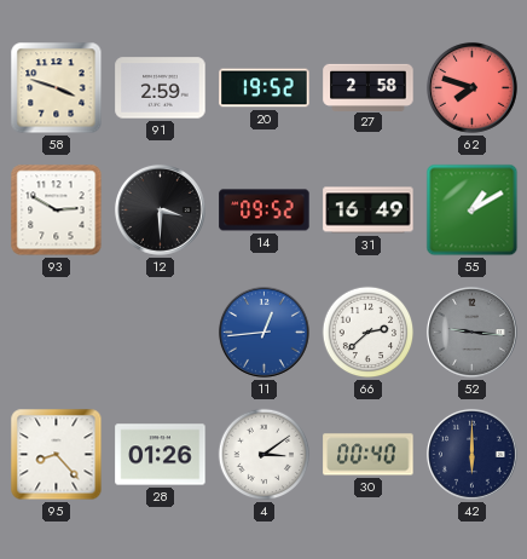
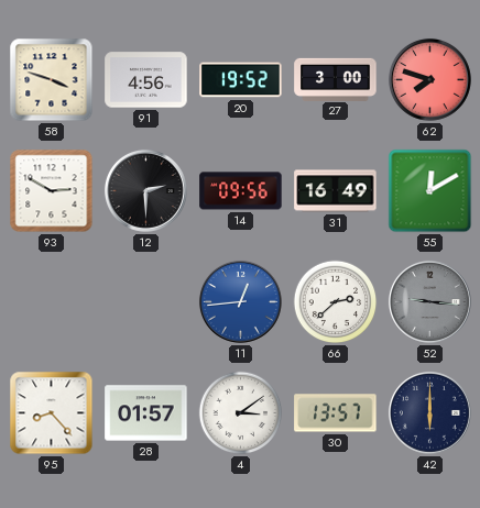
91: 2:59 -> 4:56 (146, 80)
27: 2:58 -> 3:00 (336, 79)
12: 3:30 -> 2:30 (145, 190)
14: 09:52 -> 09:56 (241, 191)
55: 1:10 -> 12:10 (430, 191)
28: 01:26 -> 01:57 (146, 413)
30: 00:40 -> 13:57 (336, 413)
